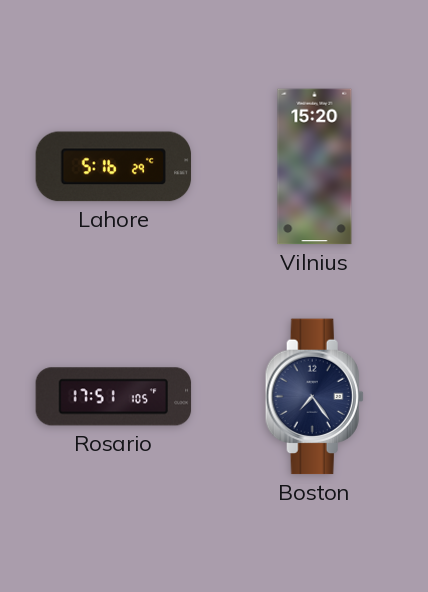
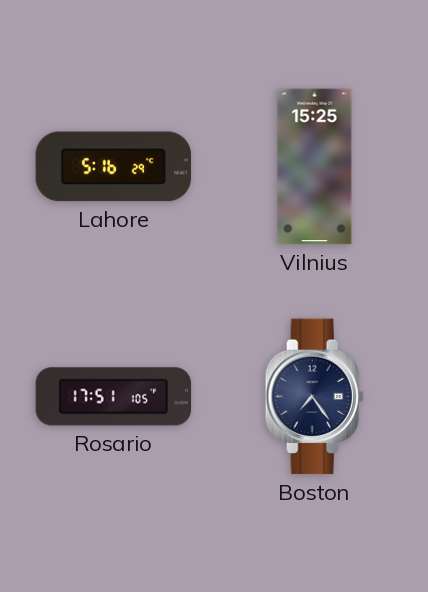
Vilnius: 15:20 -> 15:25 (315, 167)
